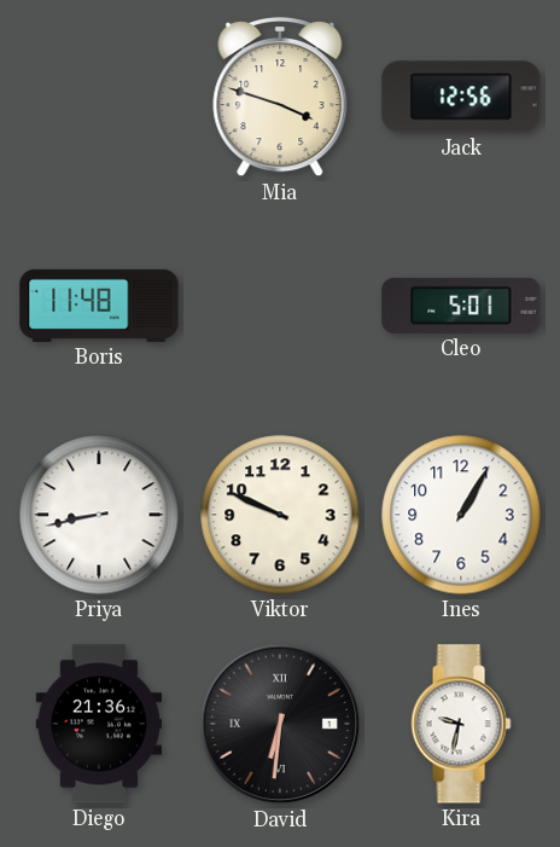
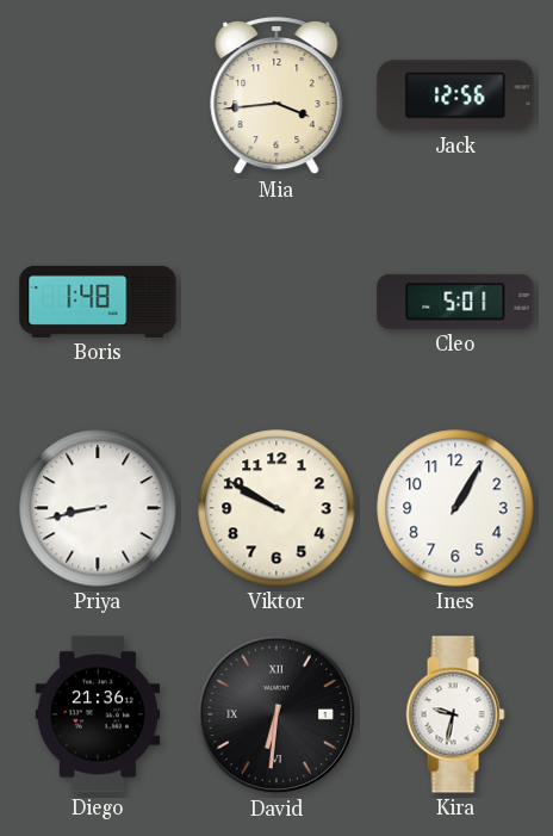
Mia: 3:48 -> 3:44 (276, 97)
Boris: 11:48 -> 1:48 (98, 302)
Viktor: 9:49 -> 9:50 (276, 508)
